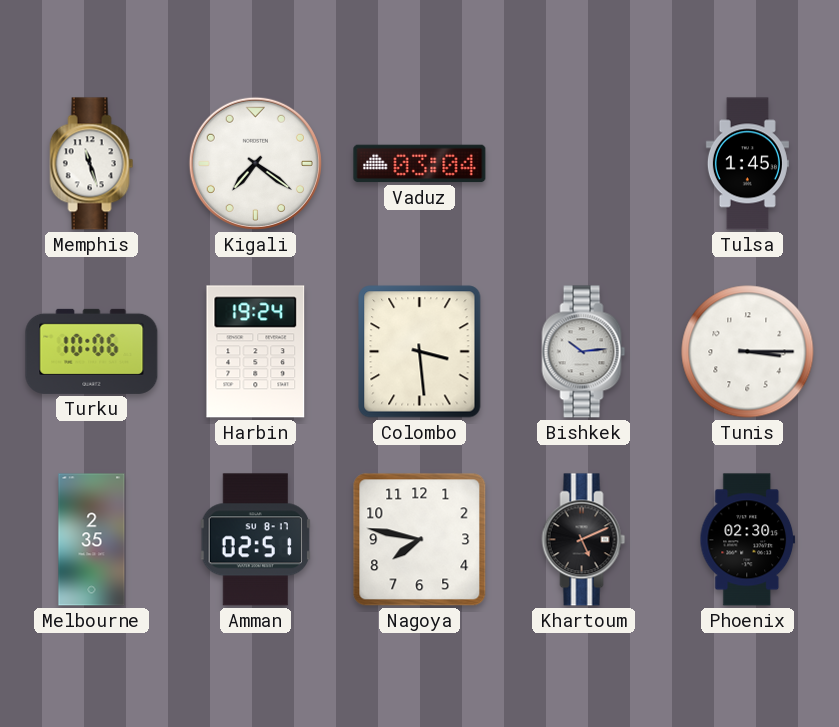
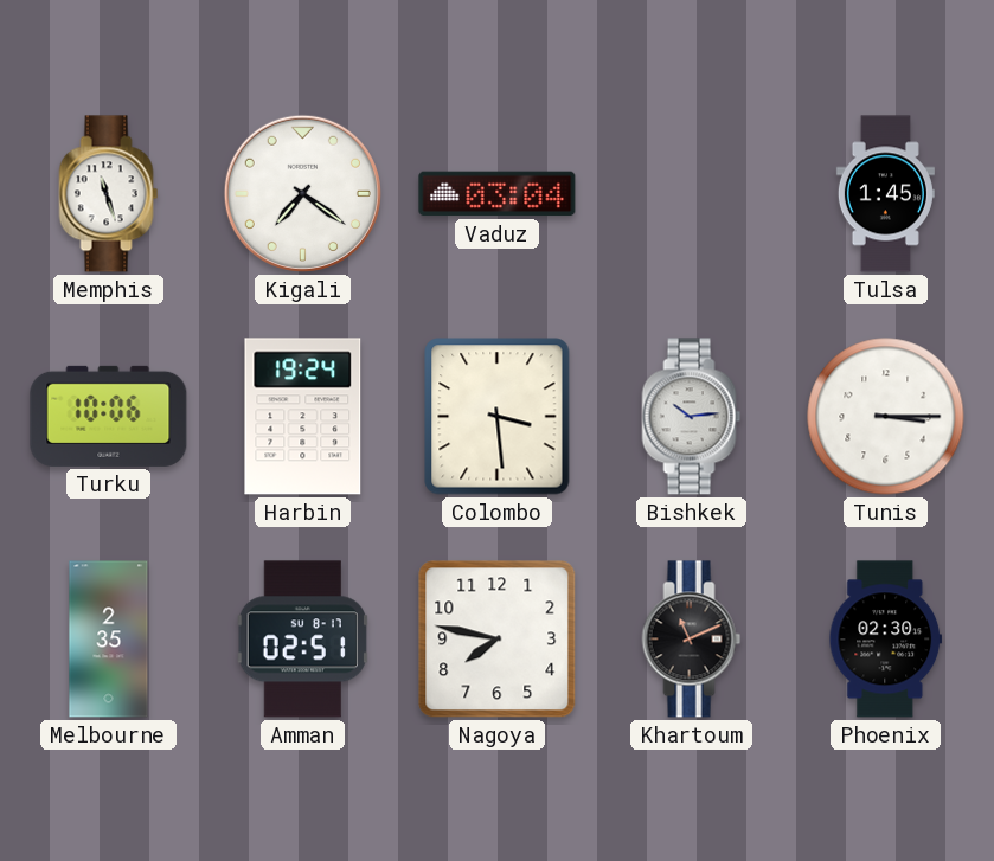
Khartoum: 5:11 -> 11:11 (692, 640)
